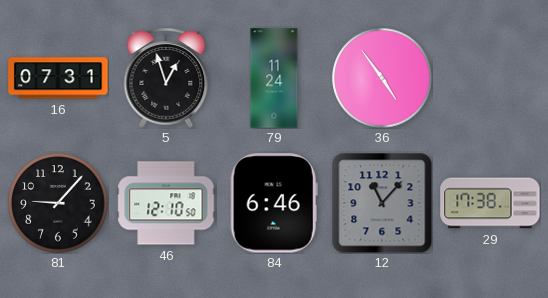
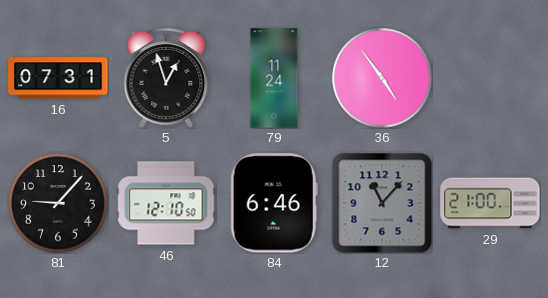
29: 17:38 -> 21:00 (490, 203)
